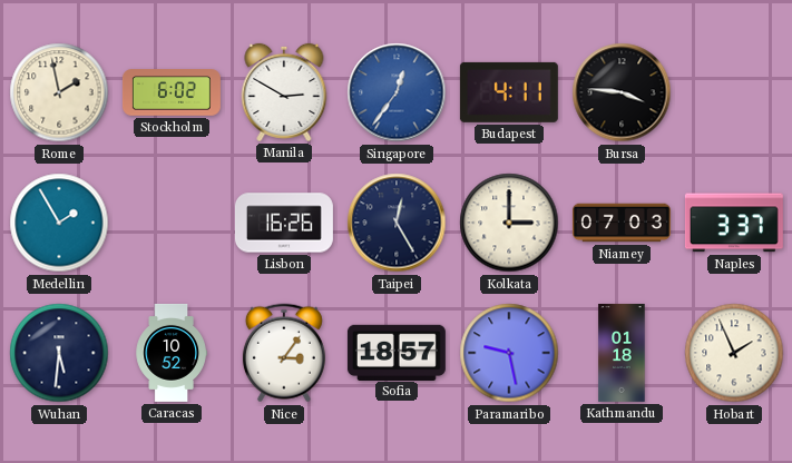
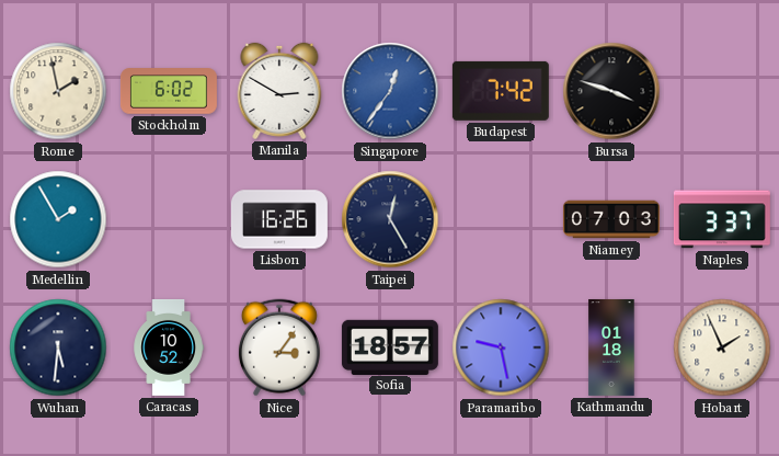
Budapest: 4:11 -> 7:42 (501, 91)
Bursa: 3:46 -> 3:48 (611, 91)
Kolkata: 3:00 -> none (509, 223)
